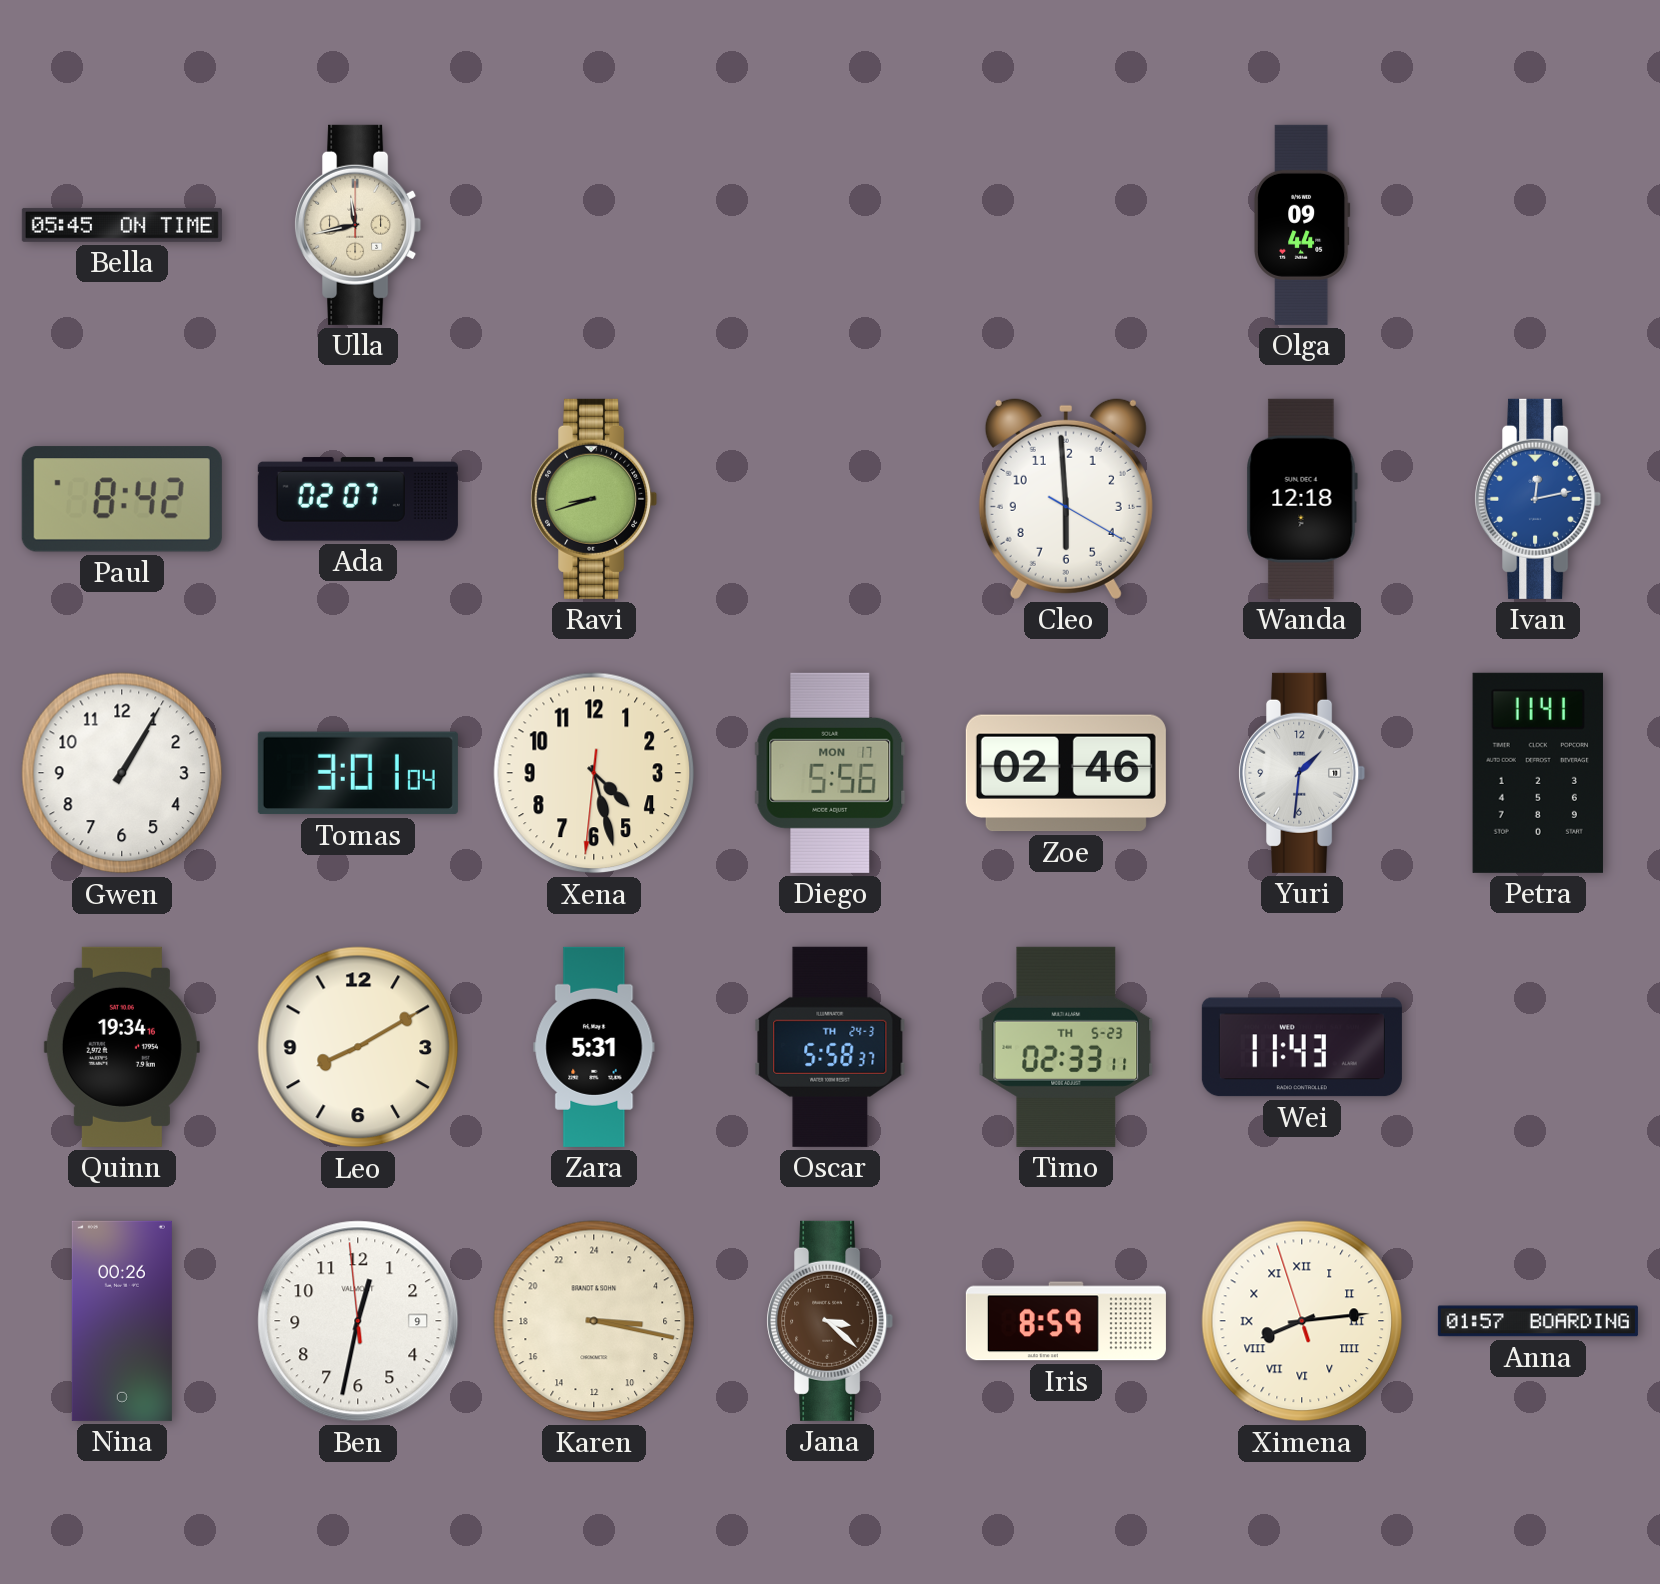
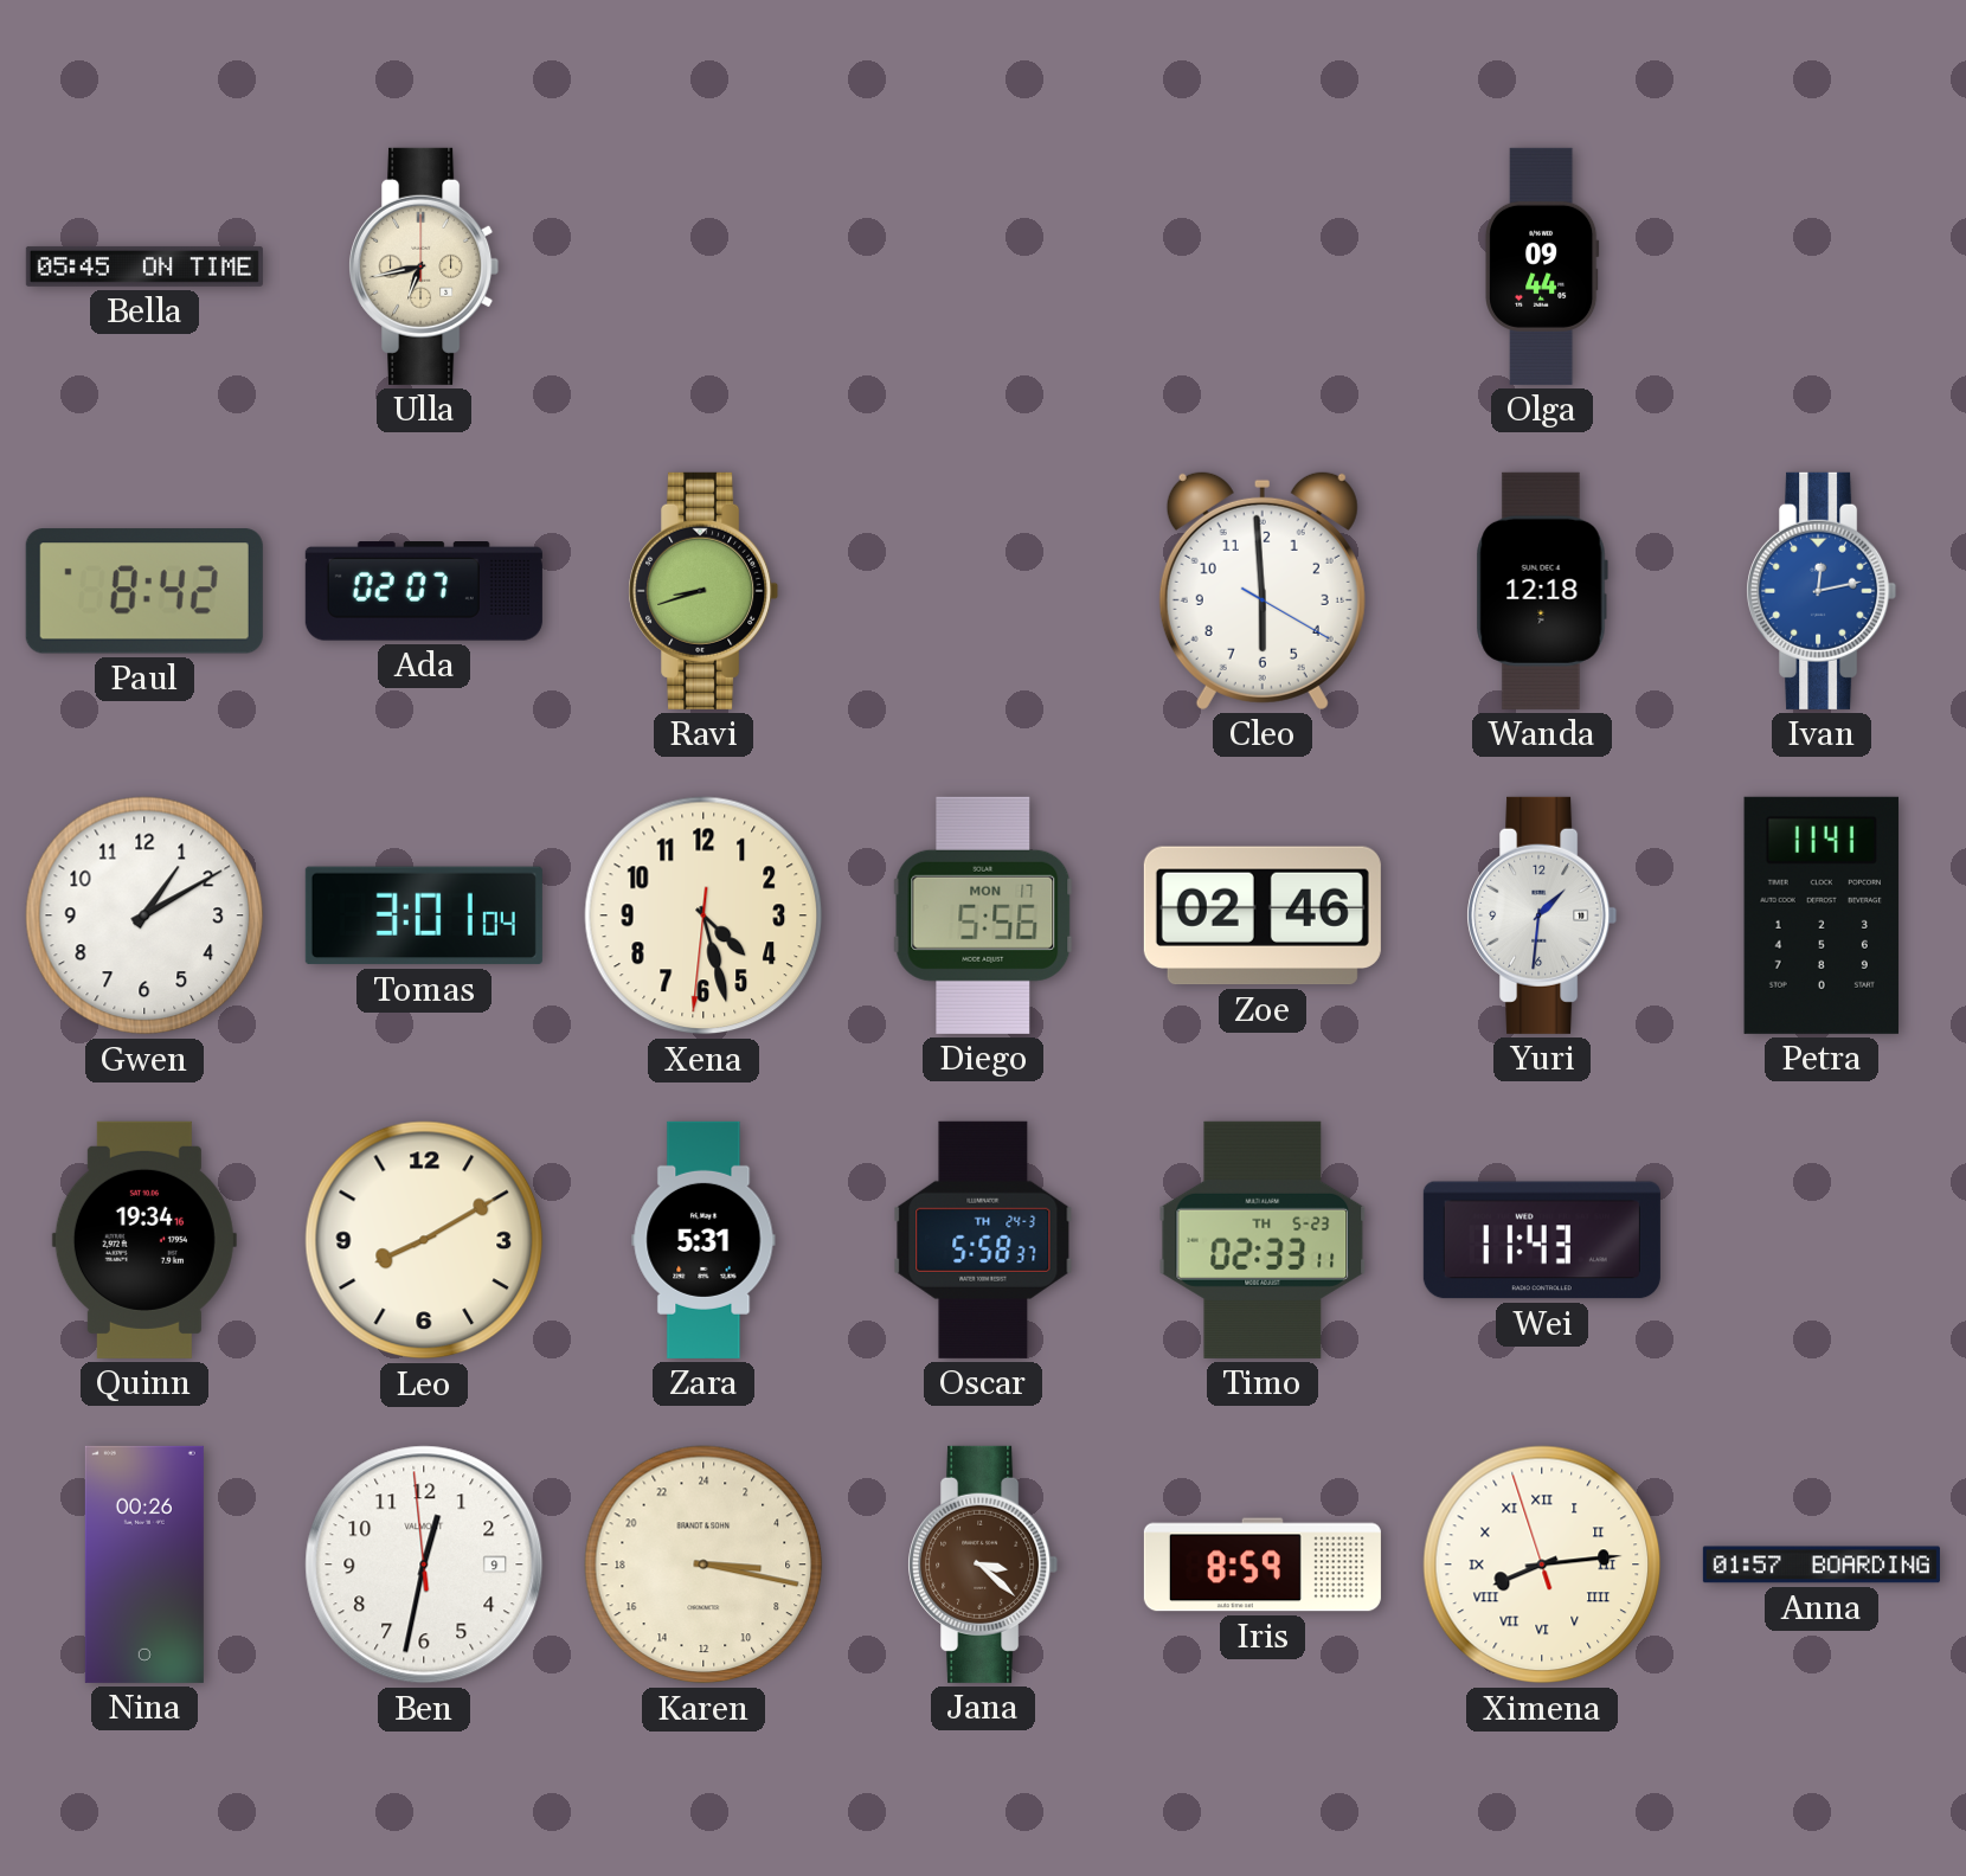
Ulla: 11:43 -> 6:43 (424, 266)
Gwen: 1:05 -> 1:10 (144, 915)
